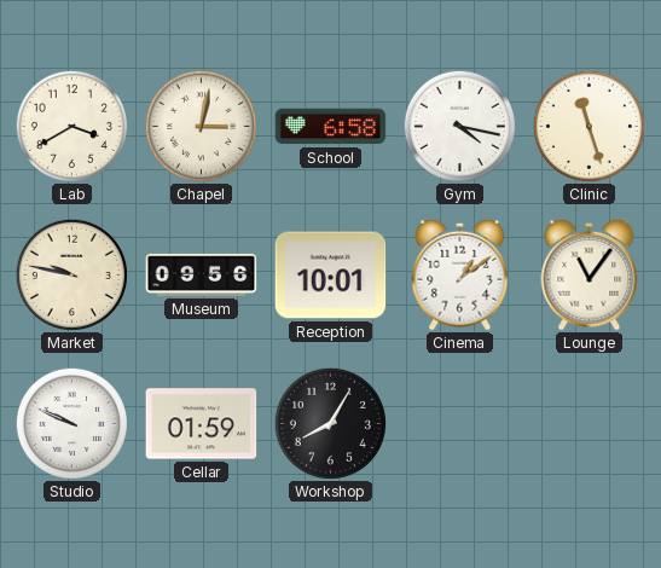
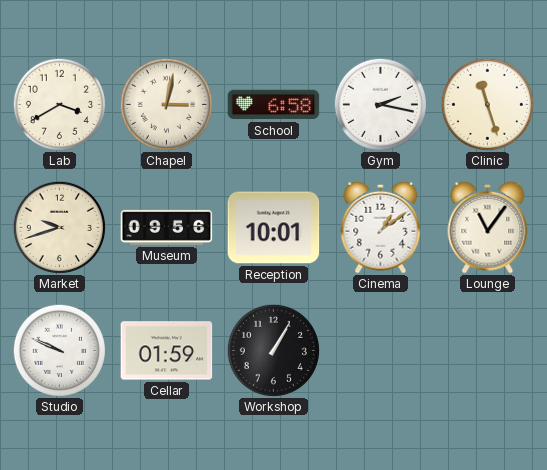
Gym: 4:17 -> 2:17 (380, 104)
Market: 9:47 -> 9:42 (59, 227)
Workshop: 8:05 -> 1:05 (273, 350)
